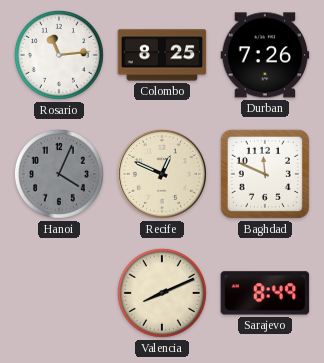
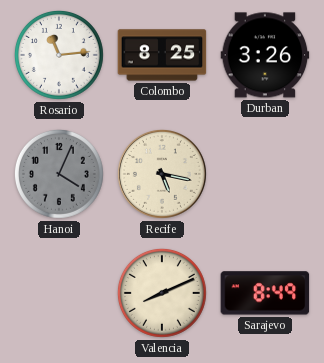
Durban: 7:26 -> 3:26 (265, 55)
Recife: 12:49 -> 5:17 (162, 174)
Baghdad: 11:49 -> none (265, 174)
